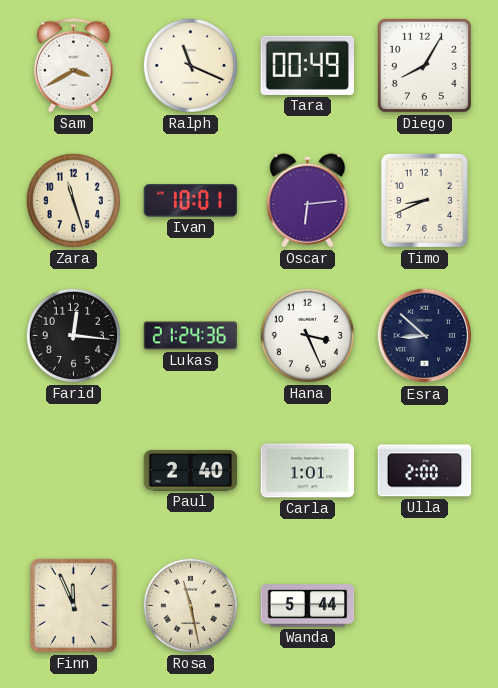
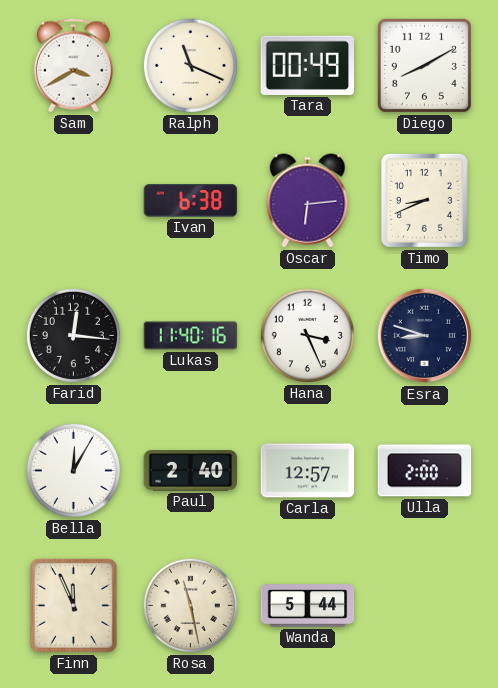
Diego: 8:05 -> 8:10 (424, 65)
Zara: 11:27 -> none (73, 200)
Ivan: 10:01 -> 6:38 (191, 201)
Lukas: 21:24 -> 11:40 (191, 336)
Esra: 8:52 -> 8:48 (425, 336)
Bella: none -> 12:05 (73, 470)
Carla: 1:01 -> 12:57 (308, 471)
